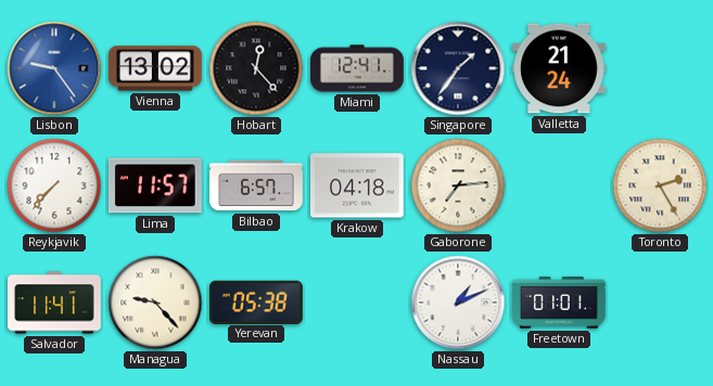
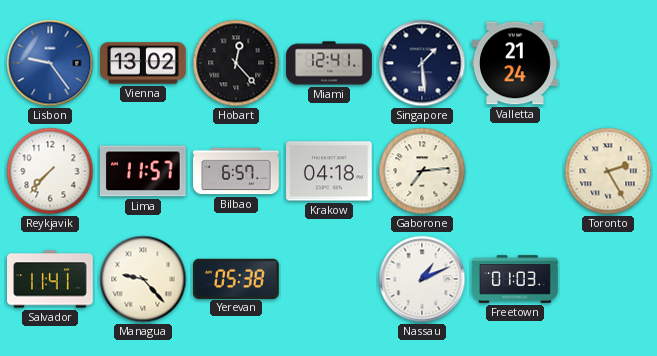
Singapore: 1:36 -> 1:29 (422, 63)
Freetown: 01:01 -> 01:03 (515, 279)
